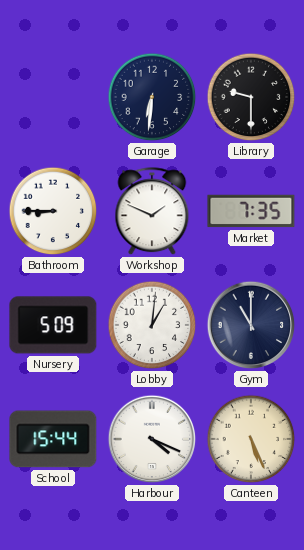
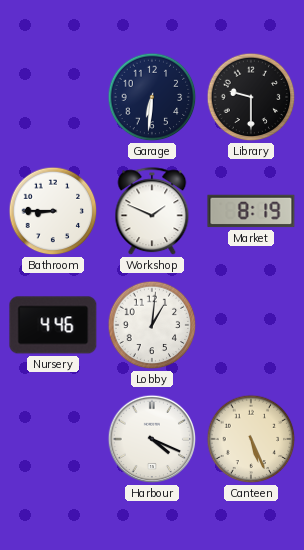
Market: 7:35 -> 8:19 (251, 211)
Nursery: 5:09 -> 4:46 (53, 325)
Gym: 11:00 -> none (251, 325)
School: 15:44 -> none (53, 439)
